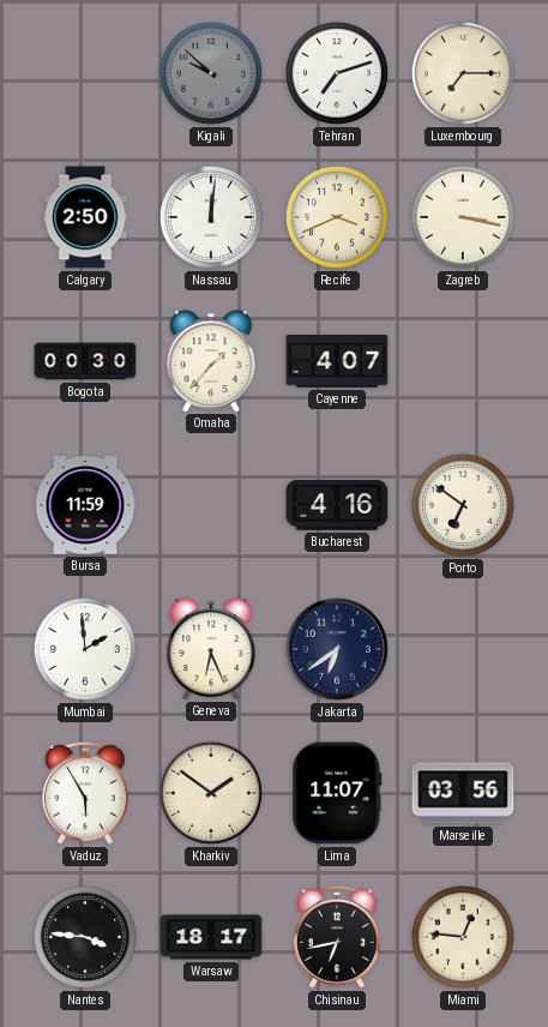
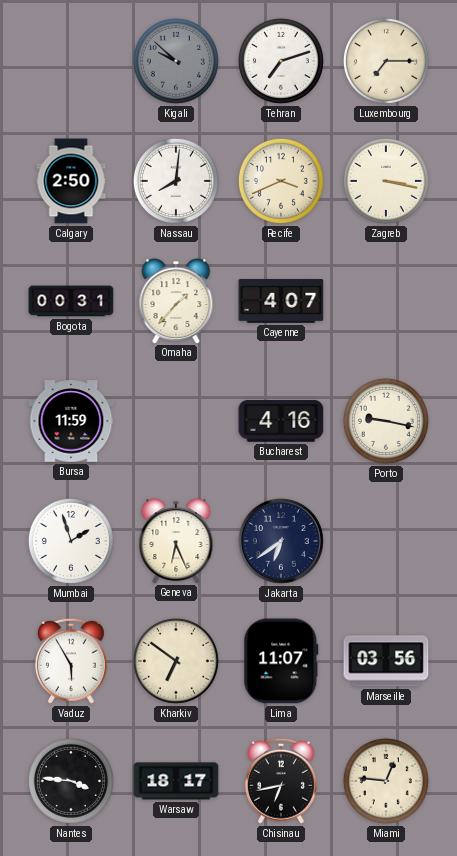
Nassau: 12:01 -> 8:01 (176, 181)
Bogota: 00:30 -> 00:31 (71, 301)
Porto: 6:51 -> 9:17 (386, 421)
Mumbai: 1:59 -> 1:57 (71, 541)
Kharkiv: 1:51 -> 6:51 (176, 661)
